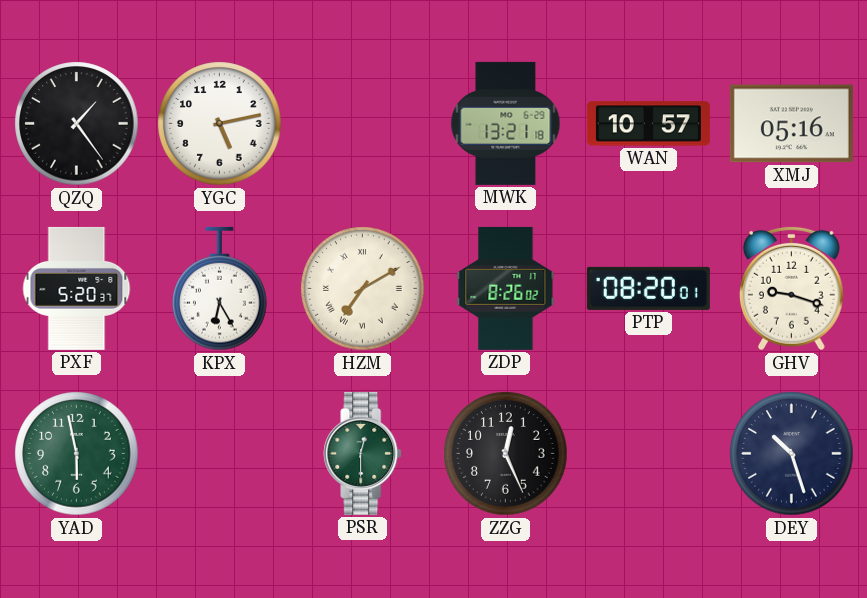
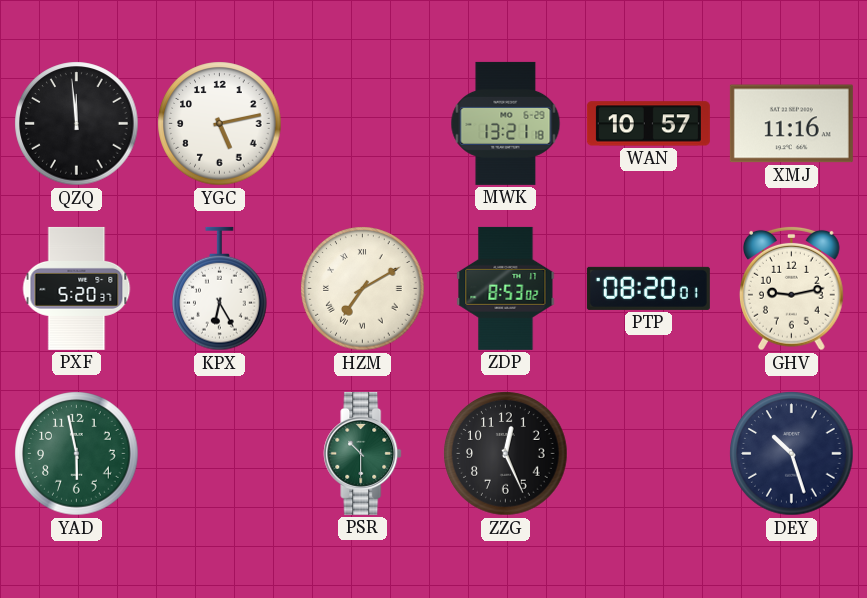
QZQ: 1:24 -> 11:59 (77, 124)
XMJ: 05:16 -> 11:16 (791, 124)
ZDP: 8:26 -> 8:53 (506, 288)
GHV: 9:18 -> 9:13 (792, 288)
PSR: 12:30 -> 10:30 (363, 453)
